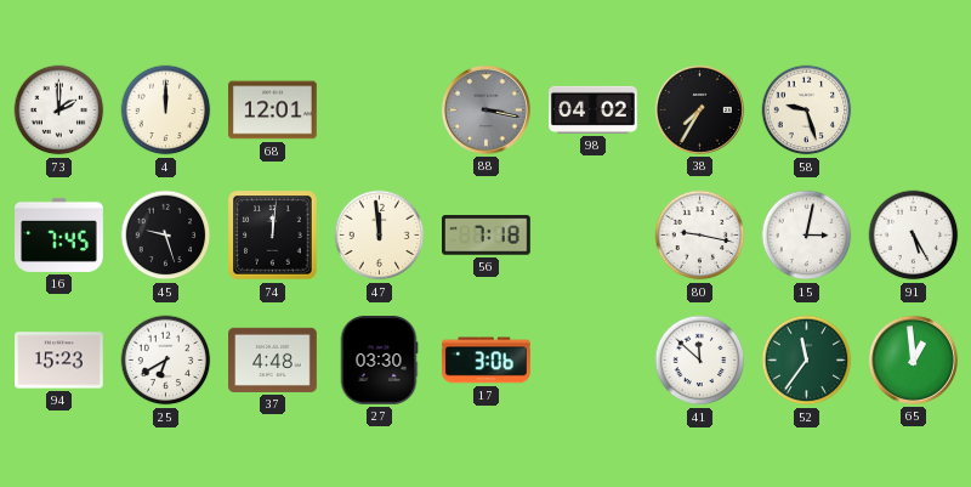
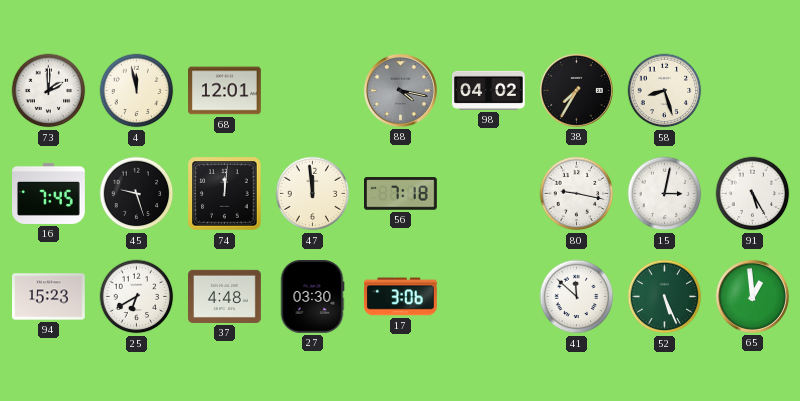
4: 12:00 -> 11:58 (137, 91)
88: 3:17 -> 4:17 (400, 90)
58: 9:27 -> 8:27 (665, 91)
52: 11:36 -> 5:26 (665, 297)
